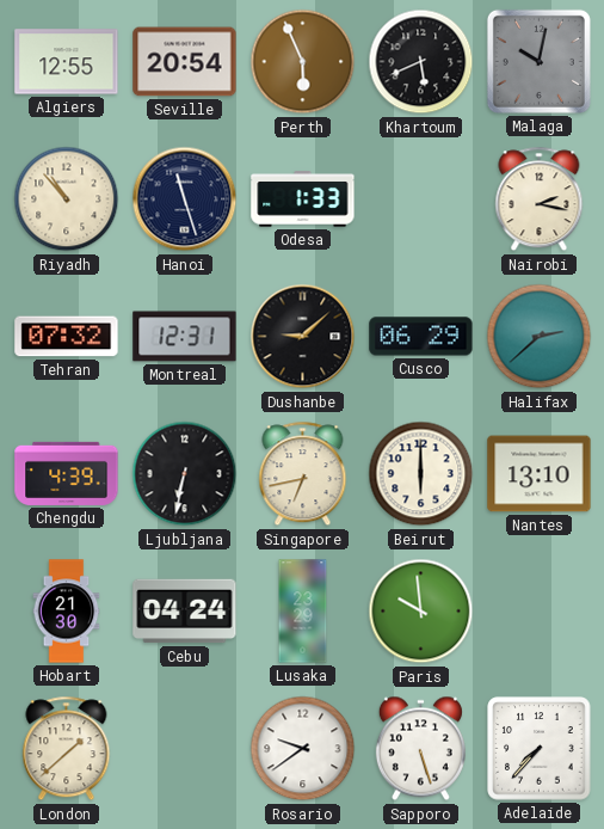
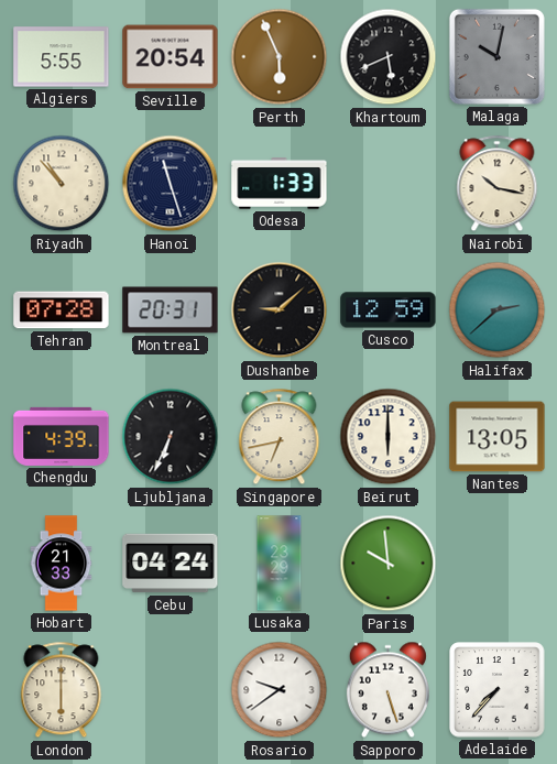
Algiers: 12:55 -> 5:55 (62, 57)
Nairobi: 2:17 -> 10:17 (498, 184)
Tehran: 07:32 -> 07:28 (62, 310)
Montreal: 12:31 -> 20:31 (171, 310)
Cusco: 06:29 -> 12:59 (389, 310)
Ljubljana: 6:32 -> 6:34 (171, 437)
Nantes: 13:10 -> 13:05 (498, 437)
Hobart: 21:30 -> 21:33 (62, 564)
London: 1:38 -> 6:00 (62, 690)
